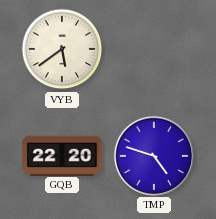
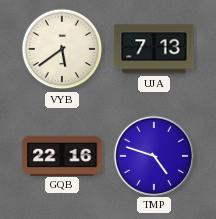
UJA: none -> 7:13 (154, 49)
GQB: 22:20 -> 22:16 (62, 155)
